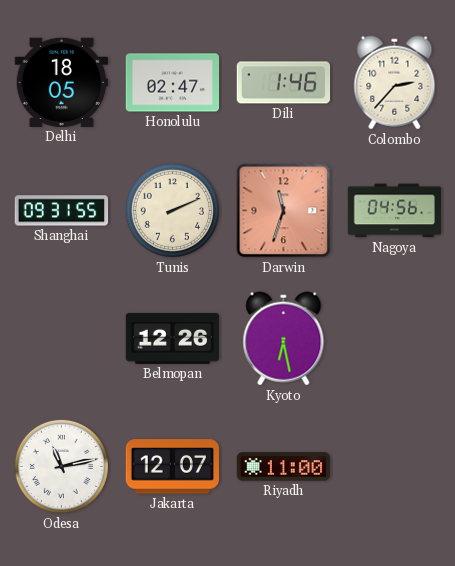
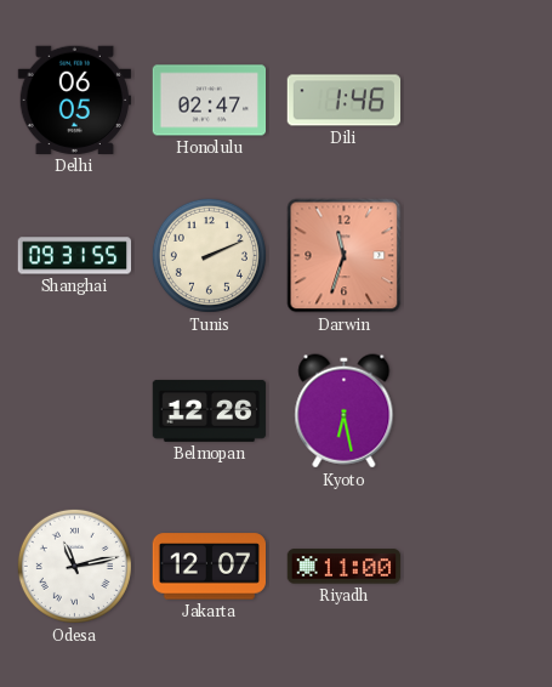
Delhi: 18:05 -> 06:05 (74, 100)
Colombo: 2:37 -> none (395, 83)
Nagoya: 04:56 -> none (395, 211)
